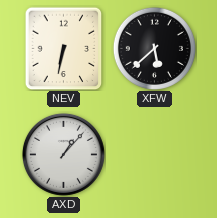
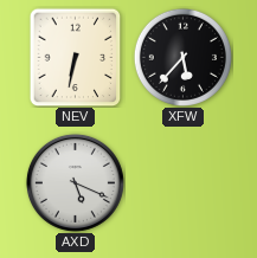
XFW: 5:38 -> 5:37 (182, 57)
AXD: 1:07 -> 5:19 (75, 182)
